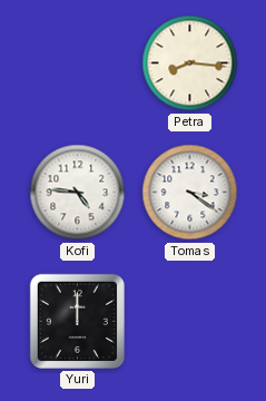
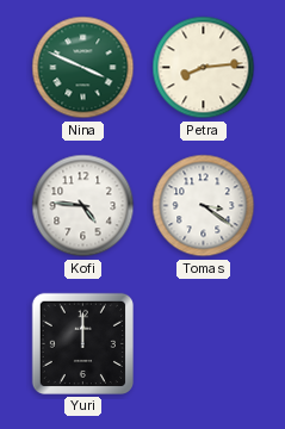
Nina: none -> 3:49 (83, 68)
Petra: 8:16 -> 8:14 (204, 68)
